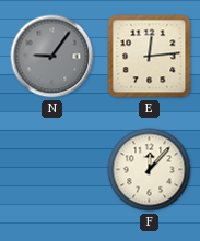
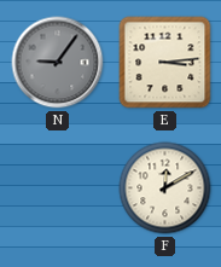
E: 12:14 -> 3:14 (165, 63)
F: 12:07 -> 12:10 (165, 188)
